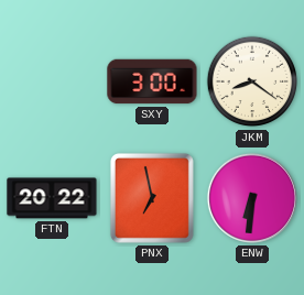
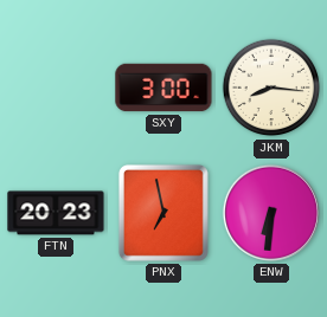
JKM: 8:21 -> 8:16 (271, 88)
FTN: 20:22 -> 20:23 (56, 213)
